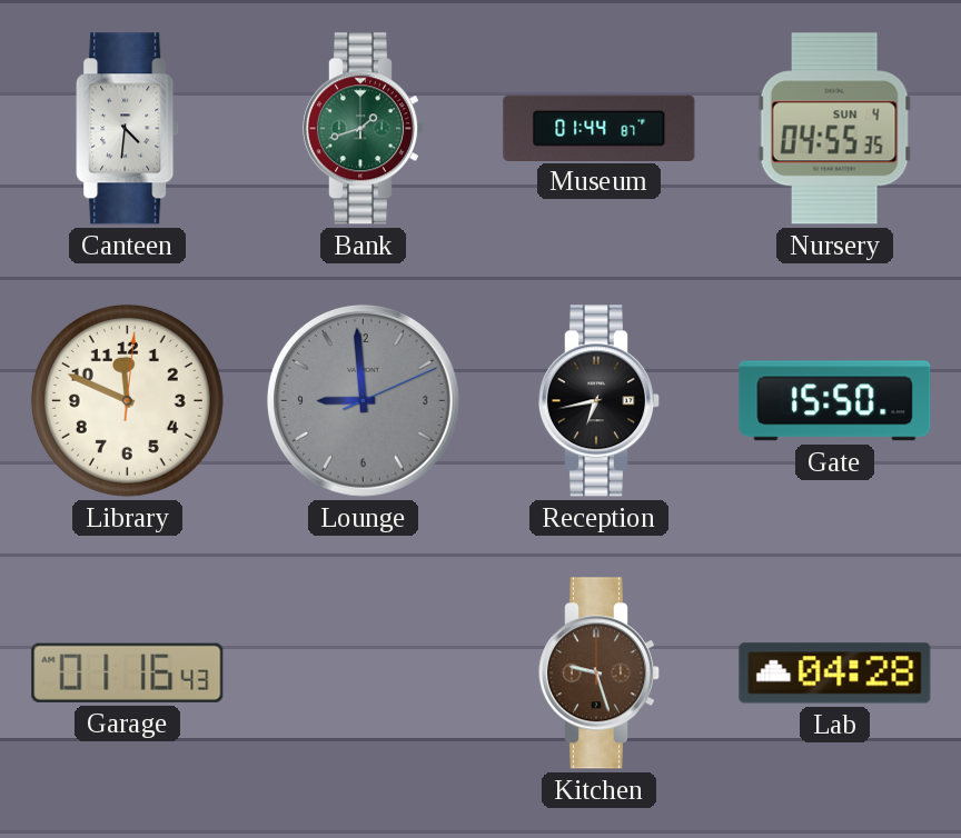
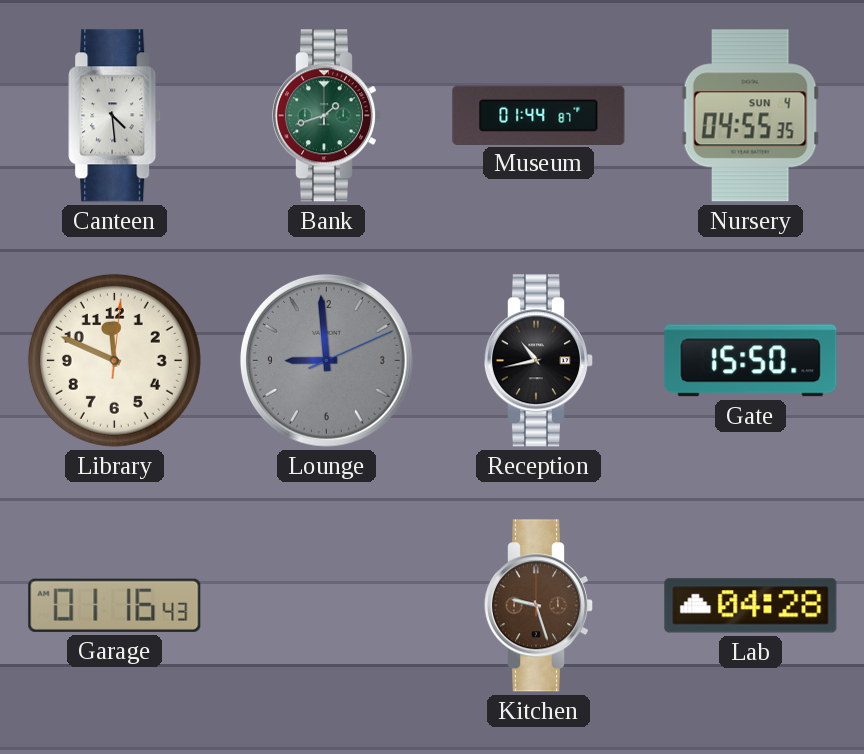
Canteen: 4:31 -> 4:29 (115, 116)
Reception: 6:43 -> 10:43 (538, 361)
